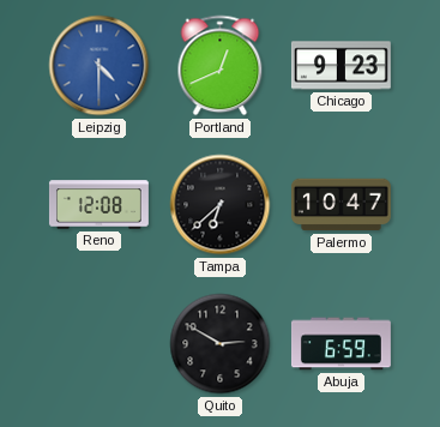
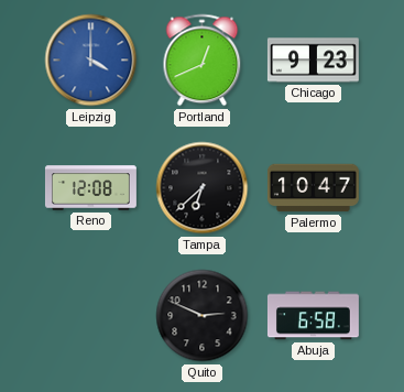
Leipzig: 4:30 -> 4:00 (91, 61)
Quito: 2:50 -> 2:49 (203, 316)
Abuja: 6:59 -> 6:58 (313, 316)
